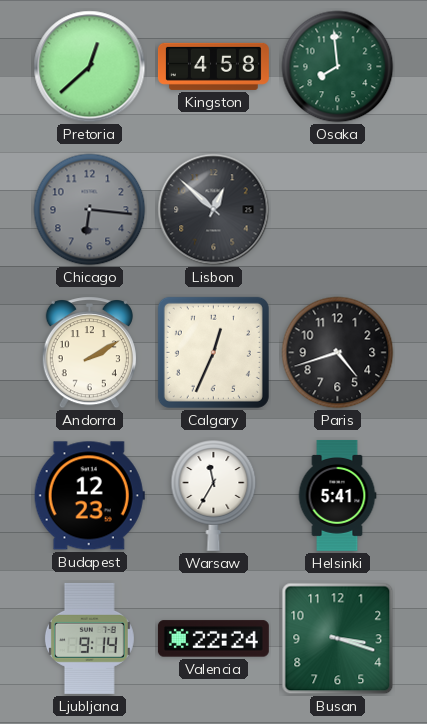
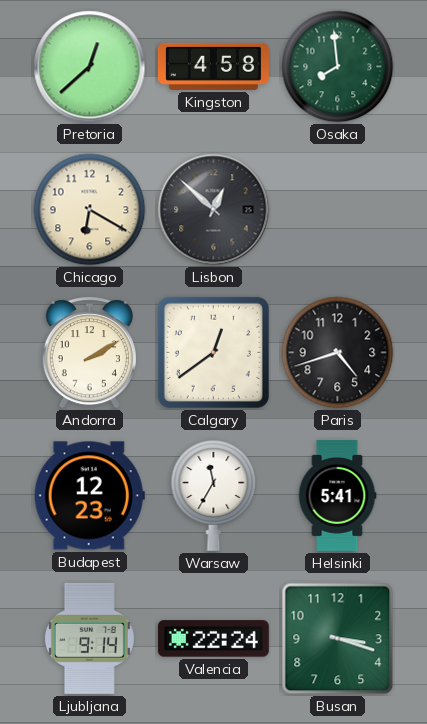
Chicago: 6:16 -> 6:20 (90, 210)
Chicago dial: grey -> cream (90, 210)
Calgary: 12:34 -> 12:39 (213, 352)
